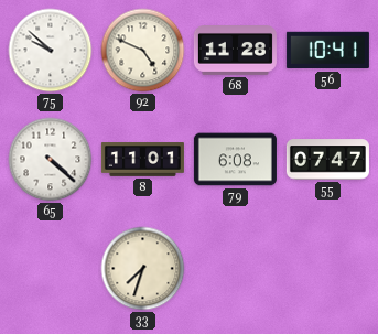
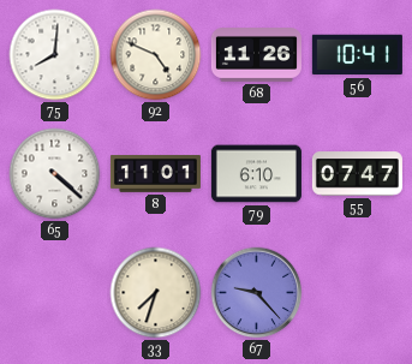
75: 9:52 -> 8:01 (55, 55)
68: 11:28 -> 11:26 (256, 55)
79: 6:08 -> 6:10 (256, 174)
67: none -> 9:23 (257, 293)
